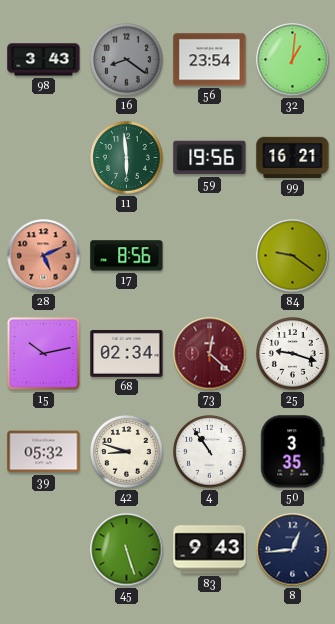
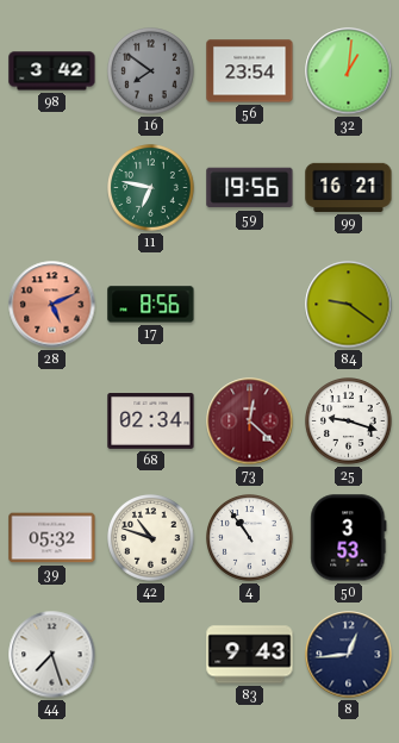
98: 3:43 -> 3:42 (52, 71)
16: 8:21 -> 7:51 (151, 71)
11: 5:59 -> 6:47 (151, 188)
15: 10:13 -> none (43, 353)
42: 8:48 -> 10:48 (151, 538)
50: 3:35 -> 3:53 (349, 538)
44: none -> 7:27 (52, 655)
45: 5:27 -> none (127, 550)
